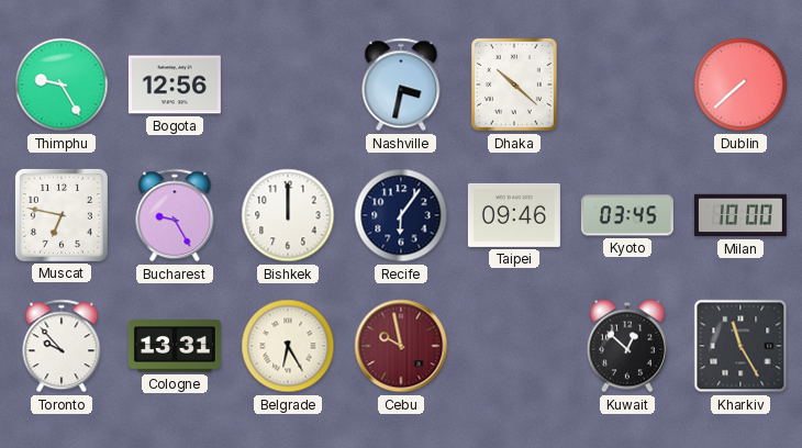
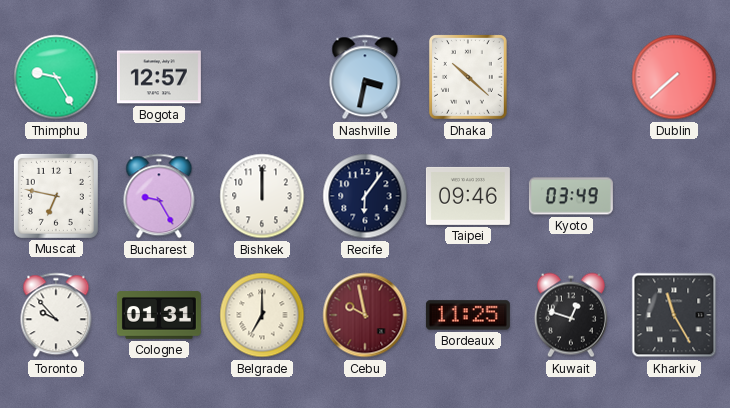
Bogota: 12:56 -> 12:57 (159, 77)
Kyoto: 03:45 -> 03:49 (571, 196)
Milan: 10:00 -> none (740, 215)
Cologne: 13:31 -> 01:31 (159, 315)
Belgrade: 6:25 -> 7:00 (262, 315)
Bordeaux: none -> 11:25 (468, 315)
Kuwait: 12:52 -> 12:48 (571, 315)
